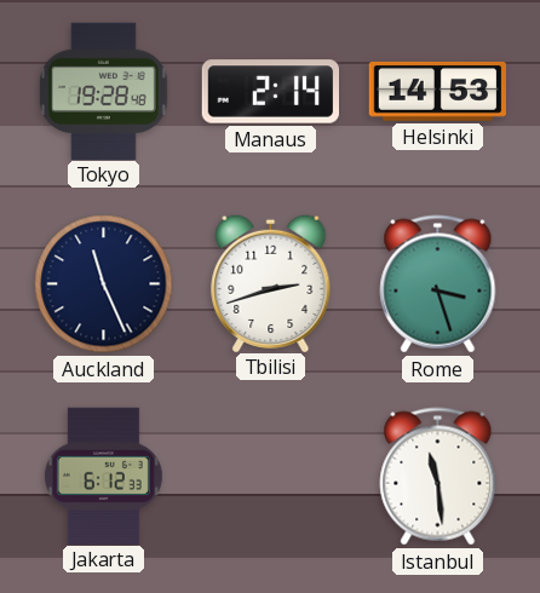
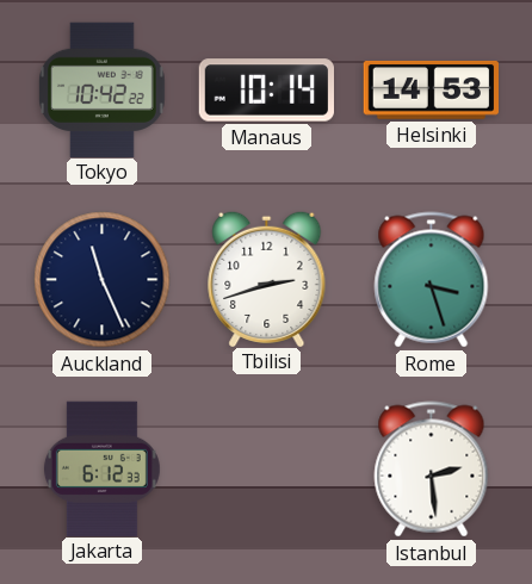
Tokyo: 19:28 -> 10:42 (101, 89)
Manaus: 2:14 -> 10:14 (266, 91)
Istanbul: 11:29 -> 2:29 (432, 470)
